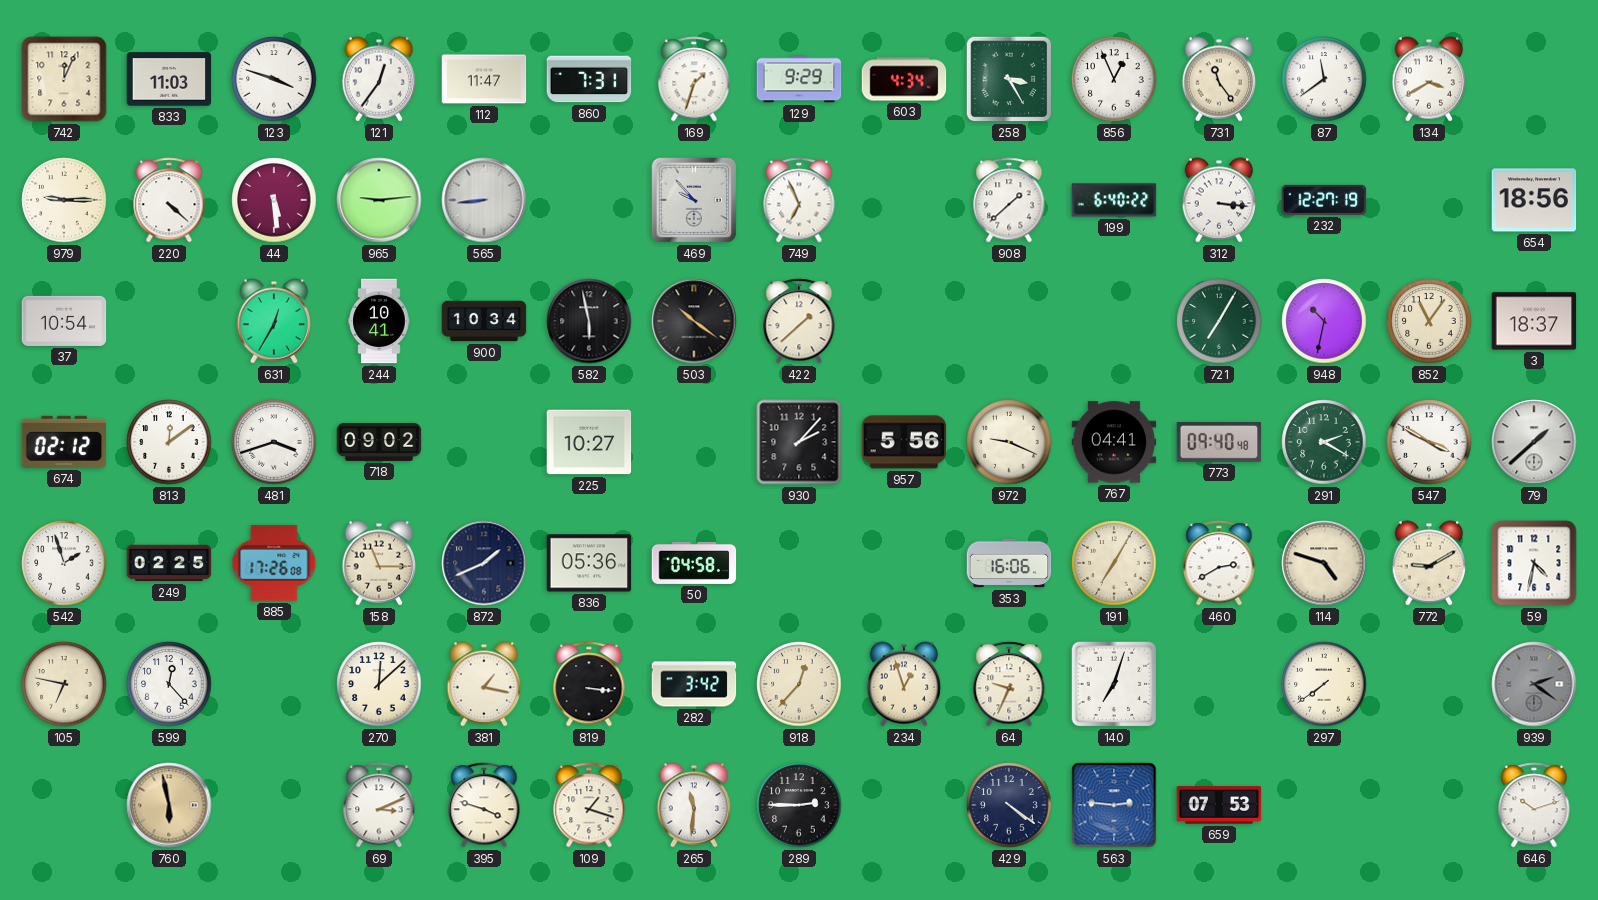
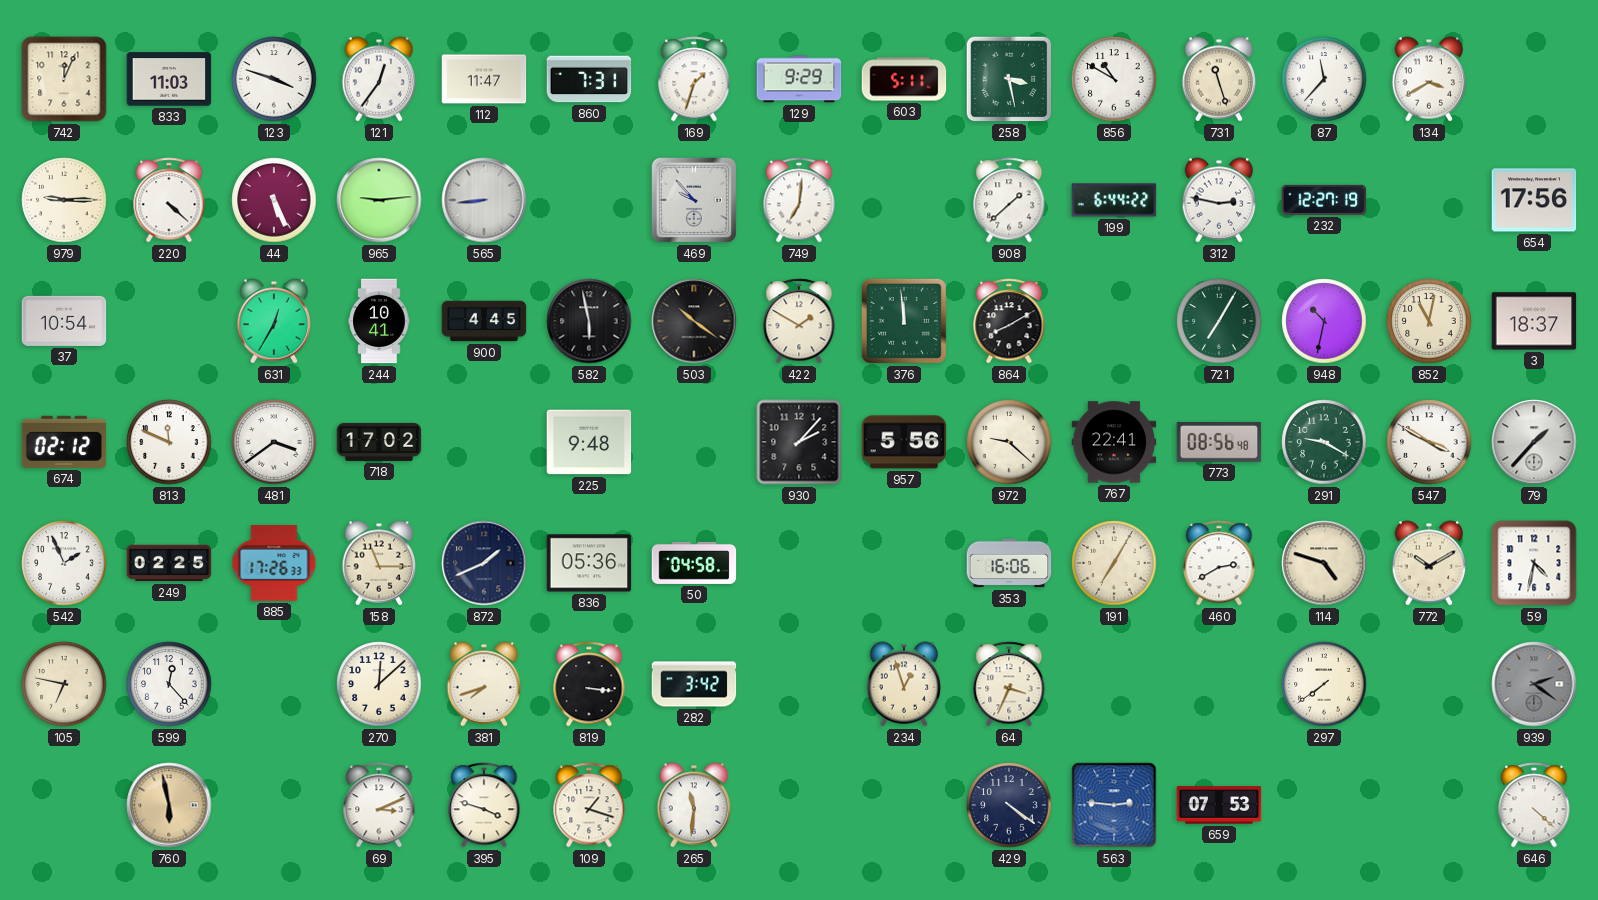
603: 4:34 -> 5:11 (904, 79)
258: 3:25 -> 3:28 (1009, 79)
856: 12:56 -> 10:50 (1114, 79)
731: 11:24 -> 11:27 (1219, 79)
87: 11:39 -> 11:37 (1324, 79)
44: 5:29 -> 5:26 (274, 200)
749: 6:56 -> 7:01 (799, 200)
199: 6:40 -> 6:44 (1114, 200)
312: 3:16 -> 2:47 (1219, 200)
654: 18:56 -> 17:56 (1534, 200)
900: 10:34 -> 4:45 (484, 321)
422: 1:38 -> 1:50 (799, 321)
376: none -> 11:59 (904, 321)
864: none -> 8:10 (1009, 321)
852: 11:06 -> 11:02 (1429, 321)
813: 12:09 -> 11:49 (169, 442)
481: 3:42 -> 3:39 (274, 442)
718: 09:02 -> 17:02 (379, 442)
225: 10:27 -> 9:48 (589, 442)
972: 9:19 -> 9:22 (1009, 442)
767: 04:41 -> 22:41 (1114, 442)
773: 09:40 -> 08:56 (1219, 442)
291: 2:20 -> 9:20 (1324, 442)
79: 1:38 -> 1:37 (1534, 442)
542: 1:57 -> 1:56 (64, 563)
885: 17:26:08 -> 17:26:33 (274, 564)
772: 9:10 -> 10:10 (1429, 563)
381: 1:17 -> 7:42 (484, 684)
918: 12:37 -> none (799, 684)
64: 9:34 -> 3:34 (1009, 684)
140: 7:03 -> none (1114, 684)
289: 2:45 -> none (799, 805)
646: 10:12 -> 4:22 (1534, 805)
